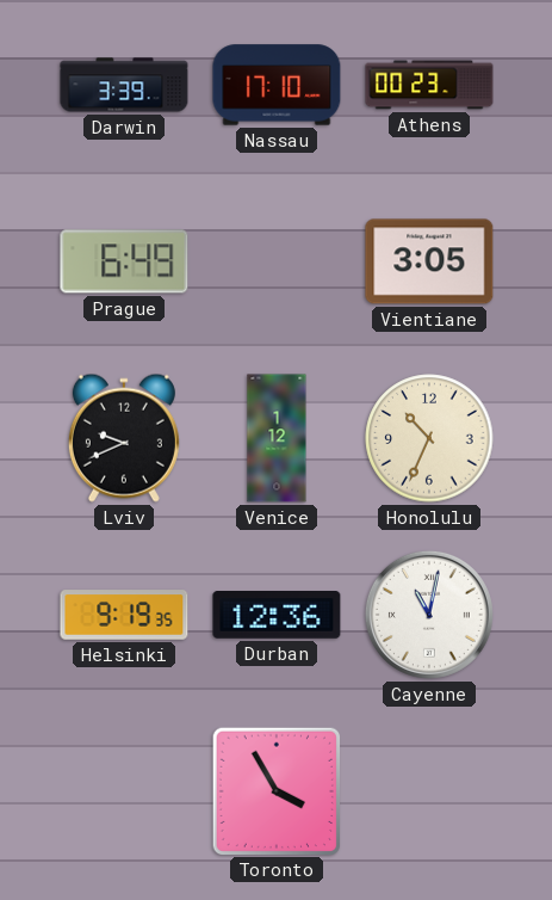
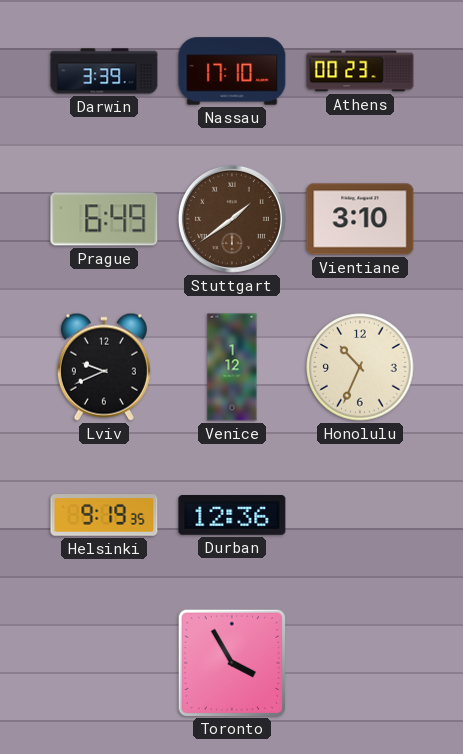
Stuttgart: none -> 1:39 (232, 219)
Vientiane: 3:05 -> 3:10 (360, 219)
Cayenne: 11:02 -> none (429, 615)
